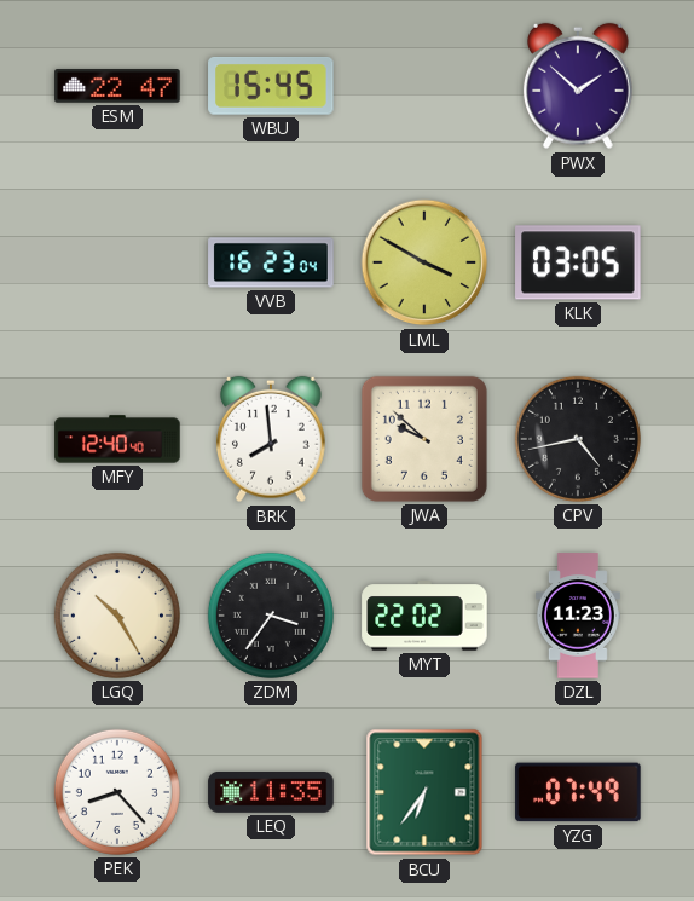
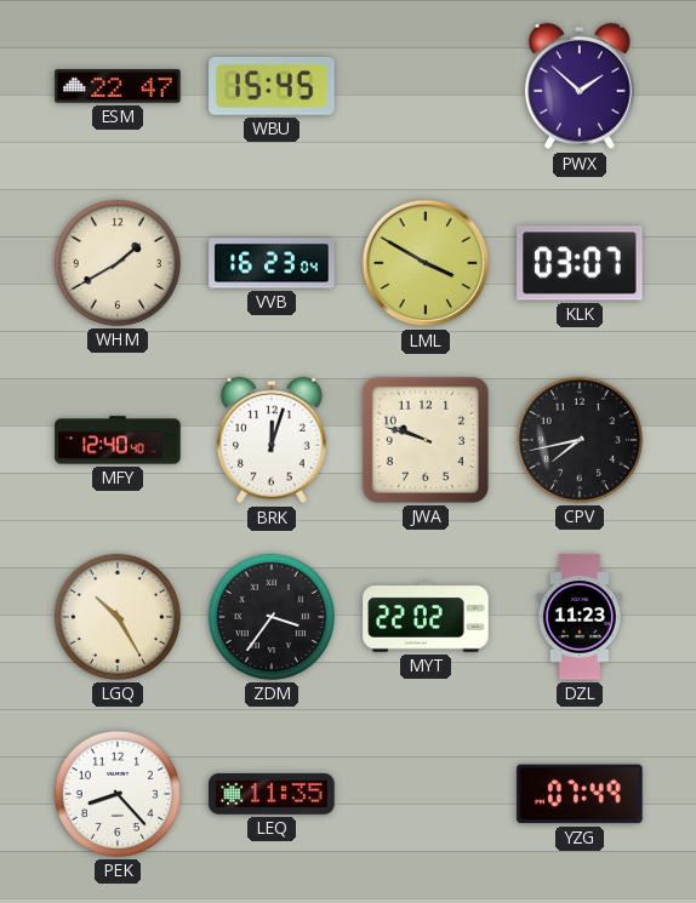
WHM: none -> 1:40 (118, 263)
KLK: 03:05 -> 03:07 (580, 263)
BRK: 7:59 -> 12:03 (272, 440)
JWA: 9:52 -> 9:48 (426, 440)
CPV: 4:43 -> 7:43 (580, 440)
BCU: 6:36 -> none (424, 792)
